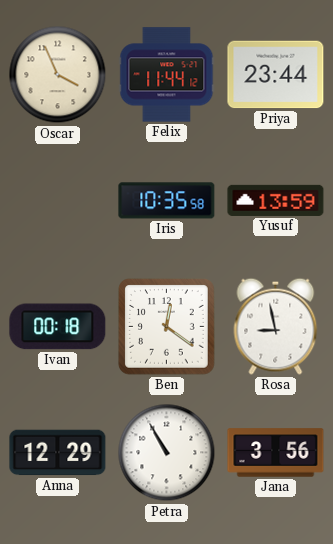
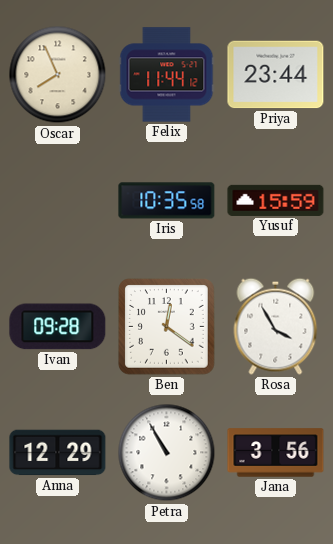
Oscar: 3:56 -> 7:56 (58, 75)
Yusuf: 13:59 -> 15:59 (276, 200)
Ivan: 00:18 -> 09:28 (58, 327)
Rosa: 8:58 -> 3:55 (276, 326)
